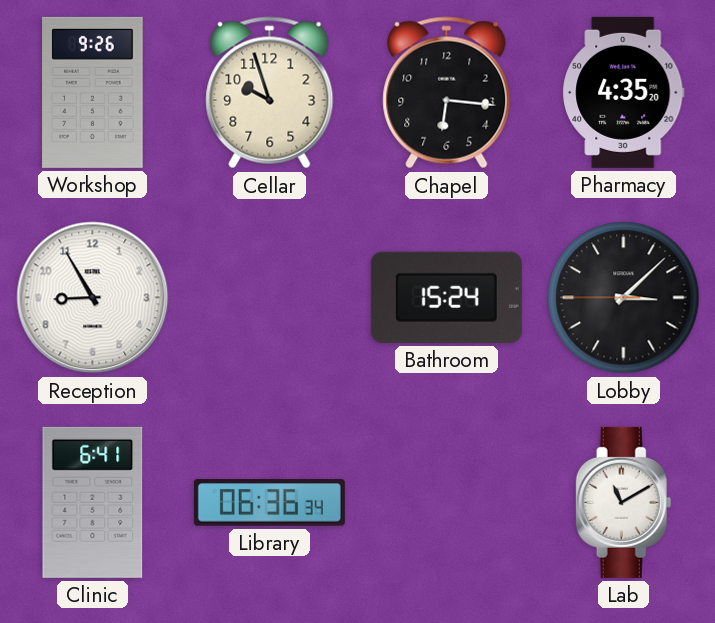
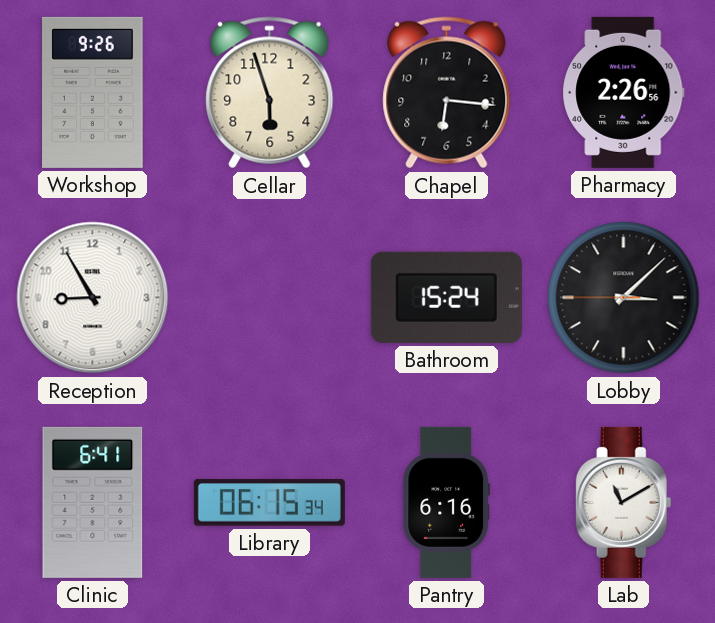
Cellar: 9:57 -> 5:57 (270, 93)
Pharmacy: 4:35 -> 2:26 (624, 92)
Library: 06:36 -> 06:15 (269, 503)
Pantry: none -> 6:16 (447, 502)
